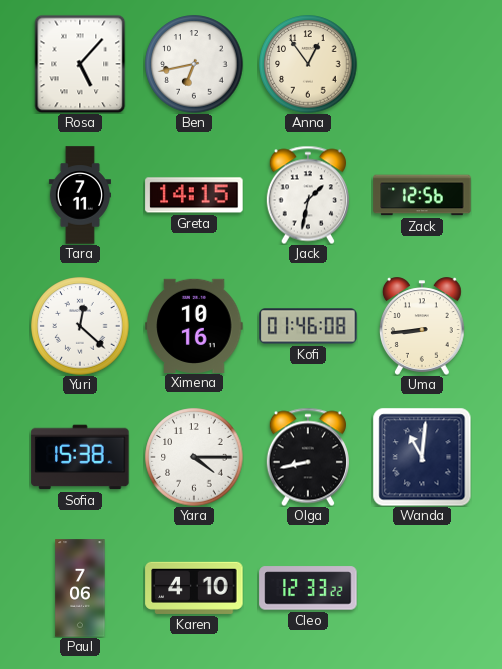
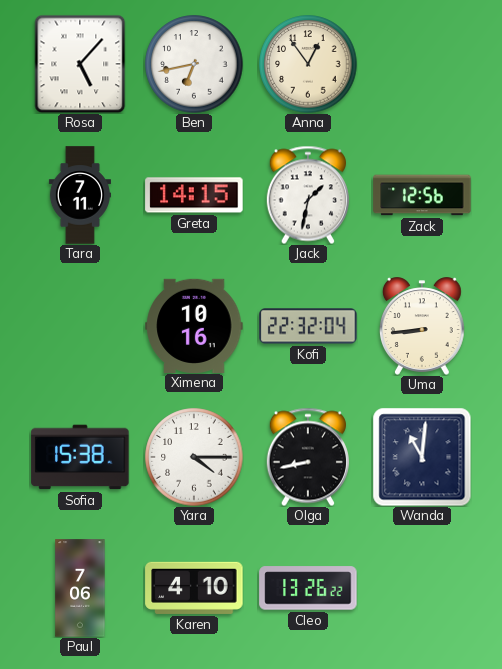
Yuri: 12:22 -> none (80, 326)
Kofi: 01:46 -> 22:32 (308, 326)
Cleo: 12:33 -> 13:26 (308, 588)
